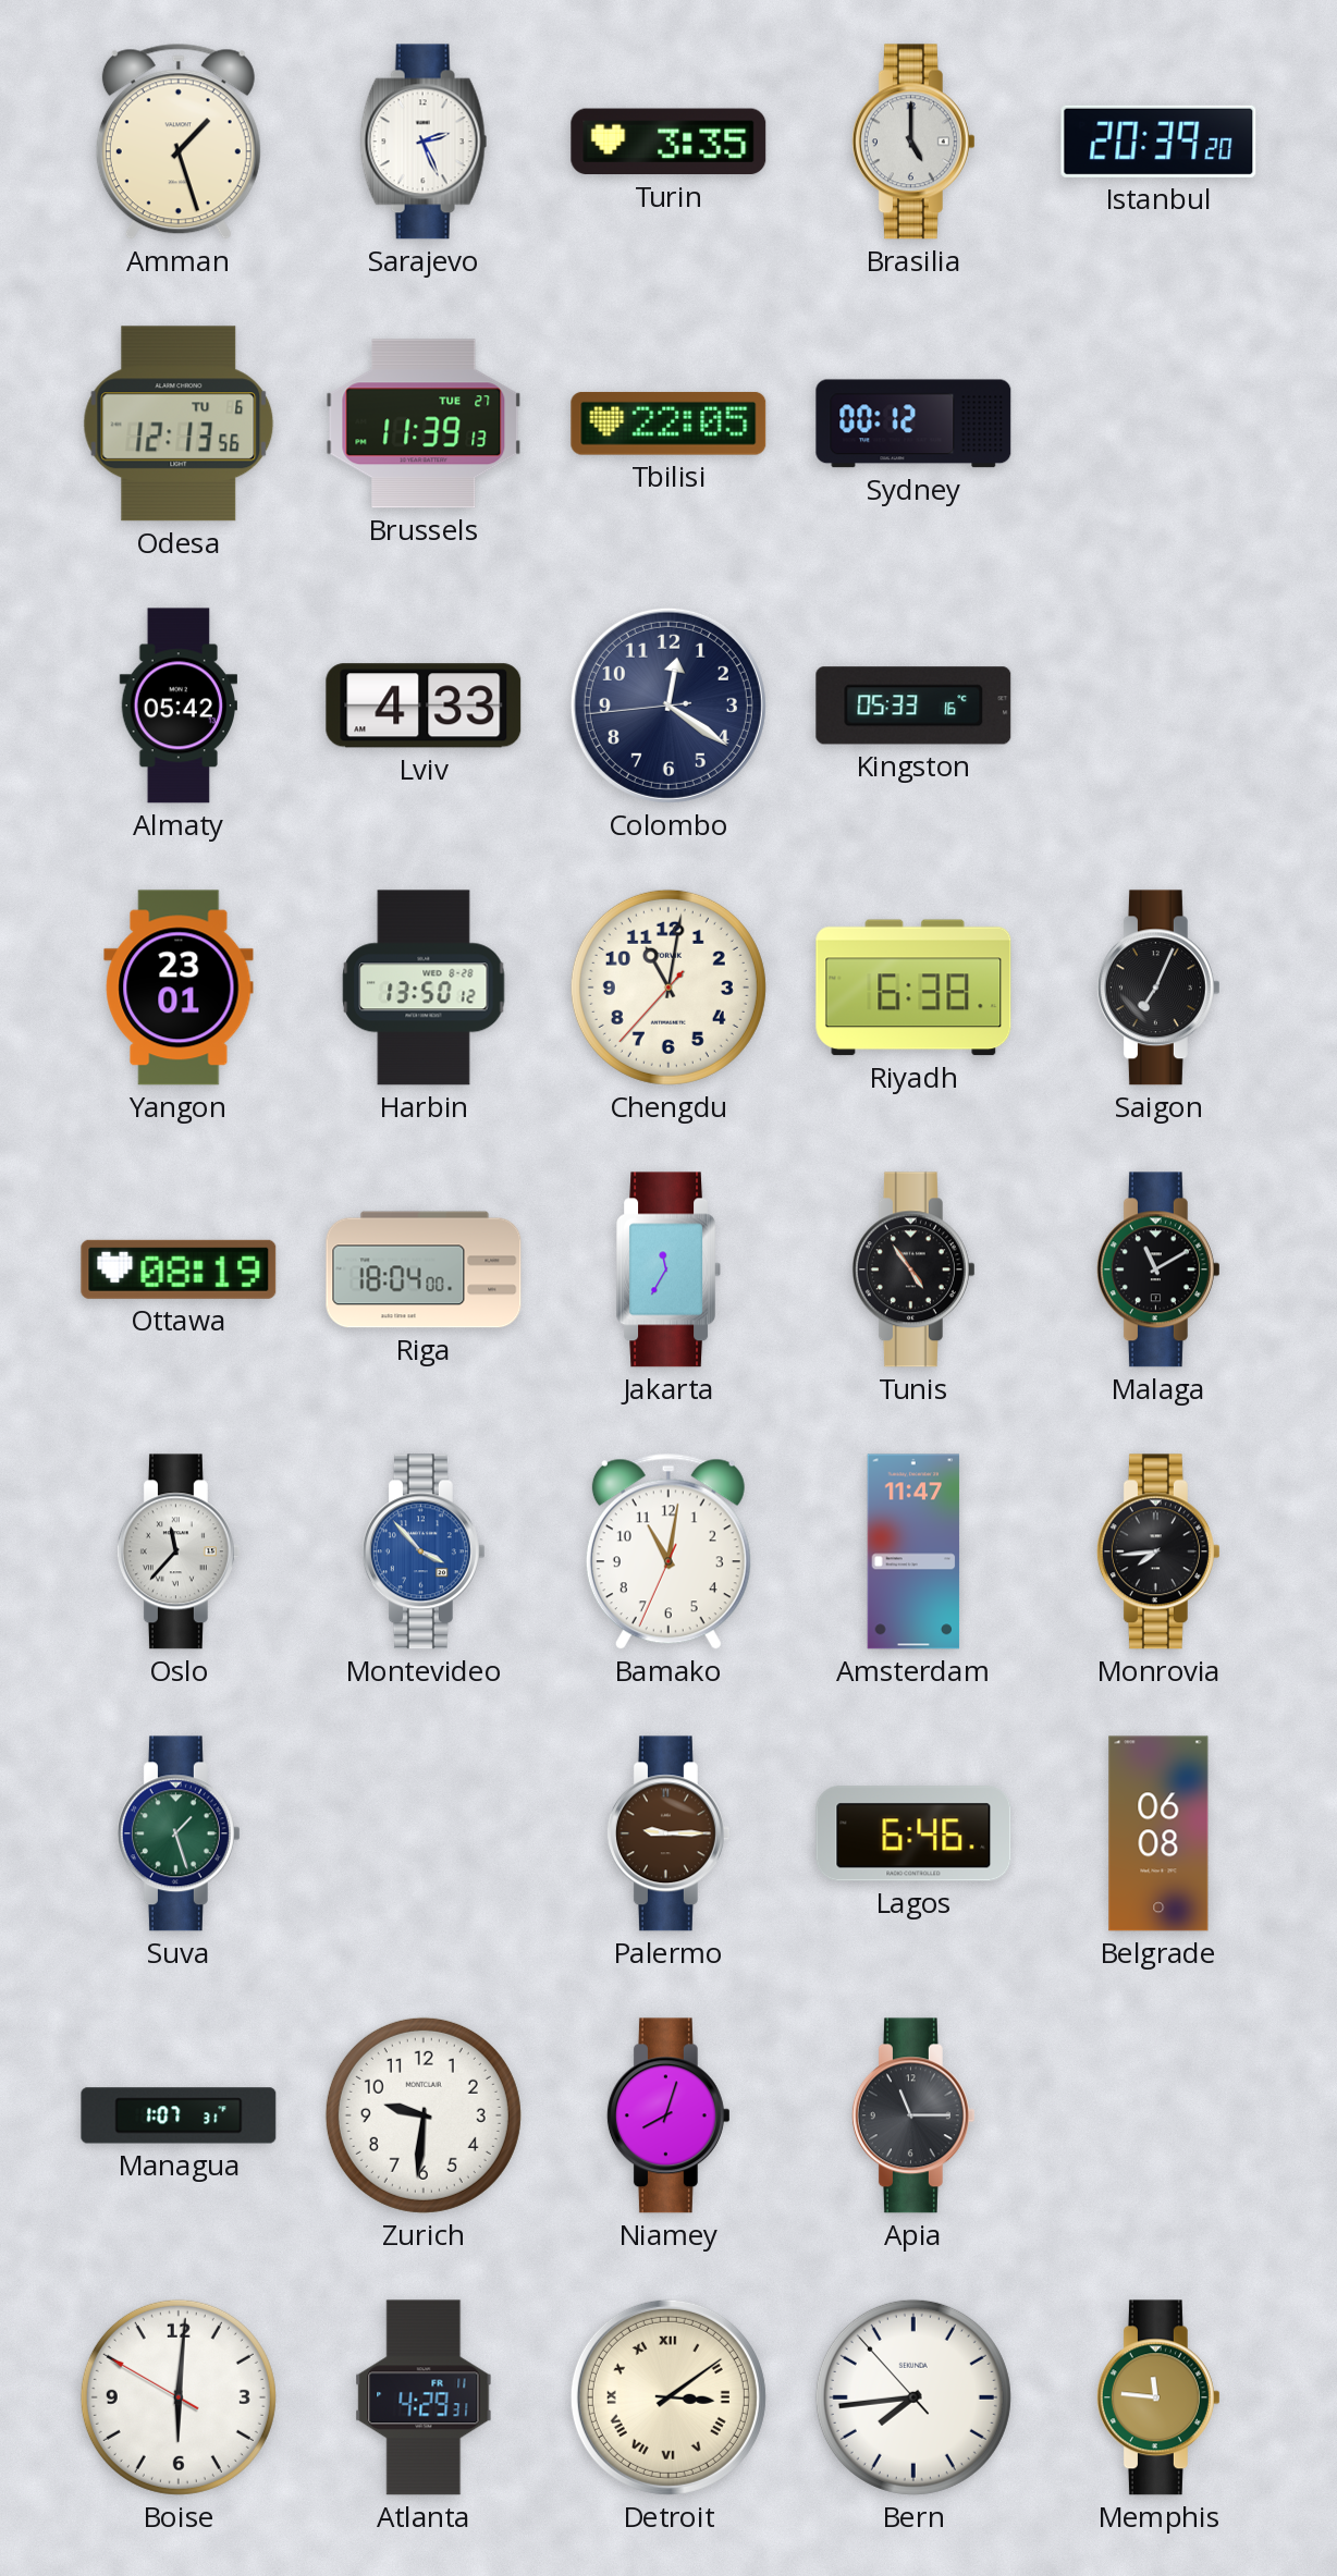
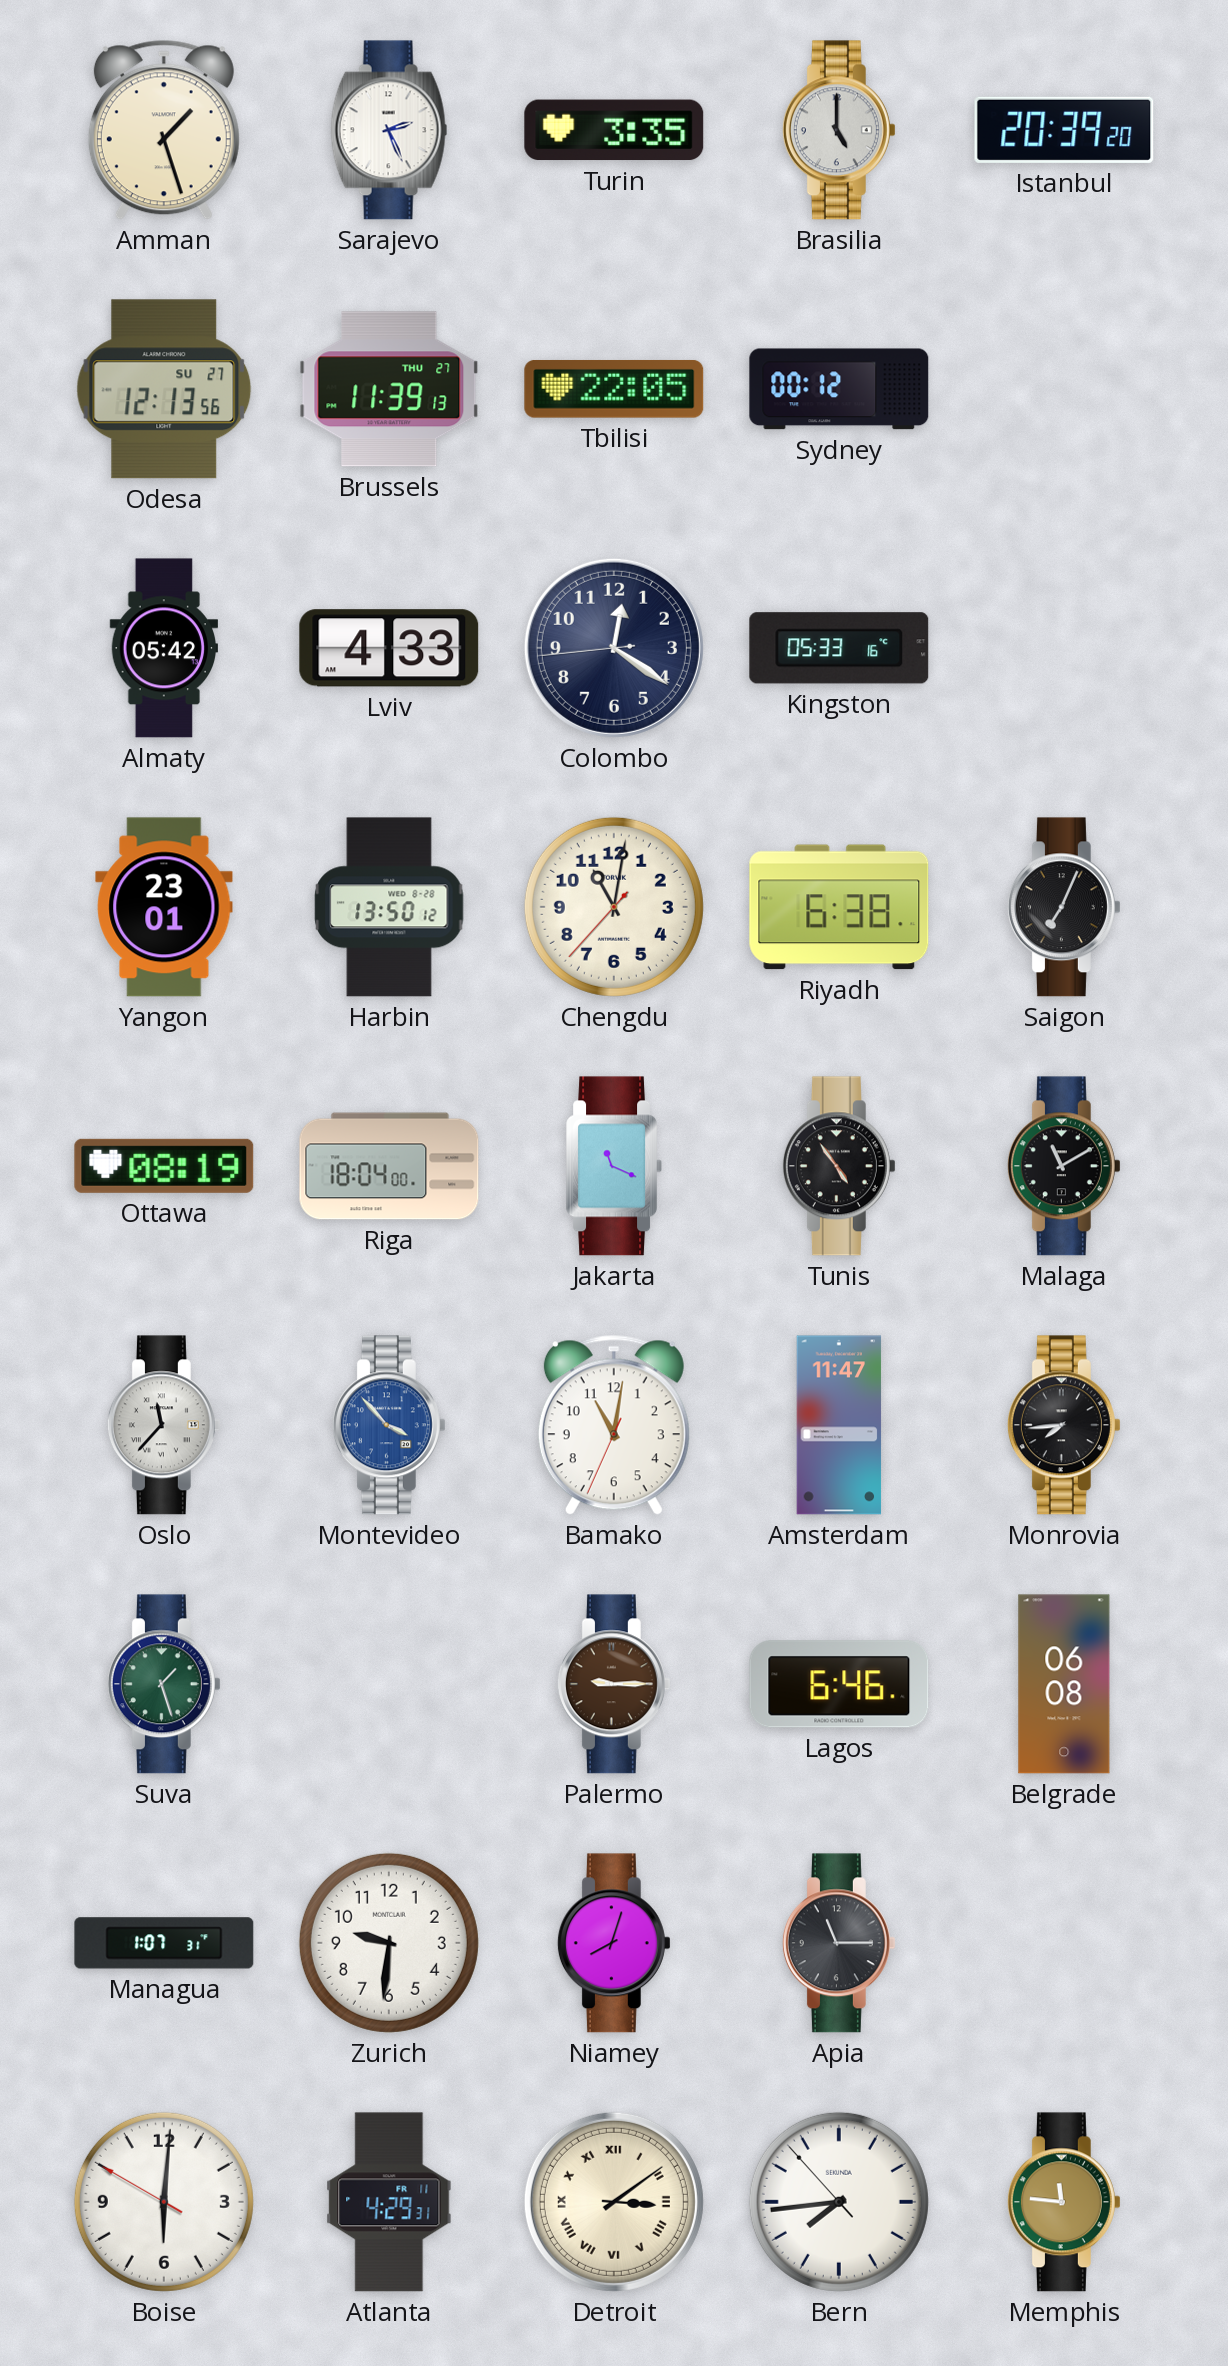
Odesa date: TU 6 -> SU 27 (164, 389)
Brussels date: TUE 27 -> THU 27 (389, 389)
Jakarta: 11:35 -> 11:19 (615, 1166)
